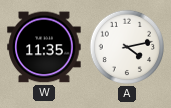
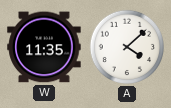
A: 4:13 -> 4:08 (127, 47)
